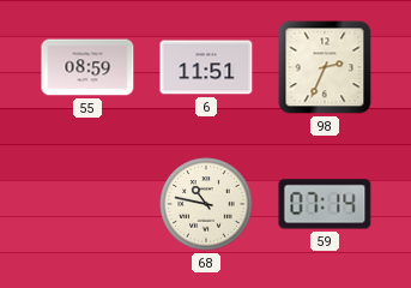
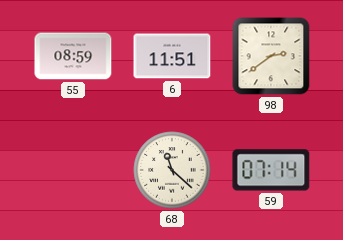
98: 2:34 -> 2:39 (271, 56)
68: 10:47 -> 11:22 (172, 170)
